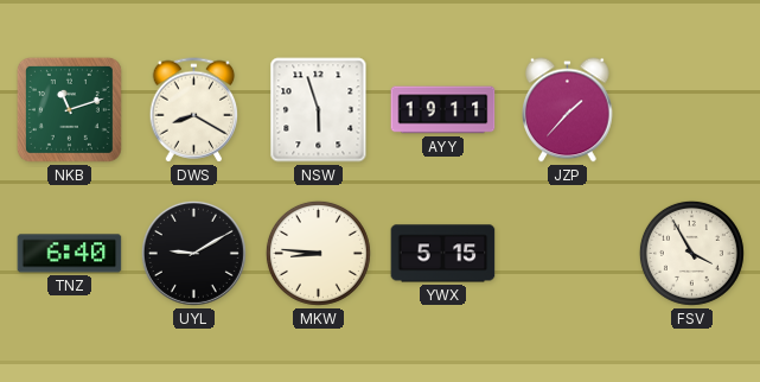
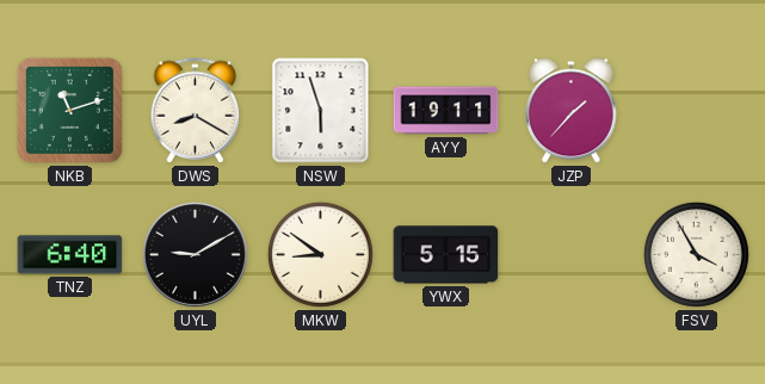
MKW: 8:46 -> 8:51 (320, 254)
